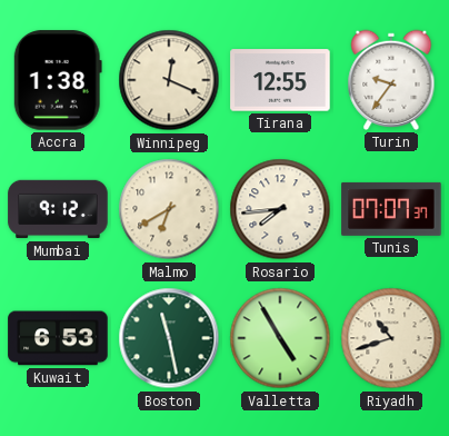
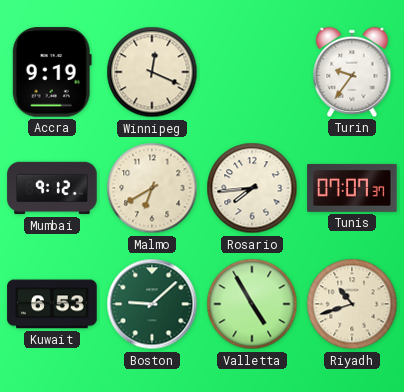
Accra: 1:38 -> 9:19 (52, 72)
Tirana: 12:55 -> none (280, 80)
Boston: 11:28 -> 9:08 (152, 304)
